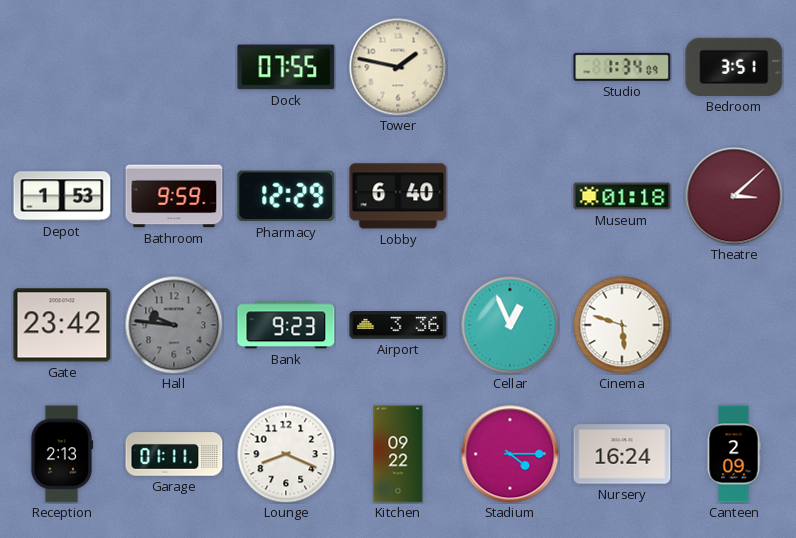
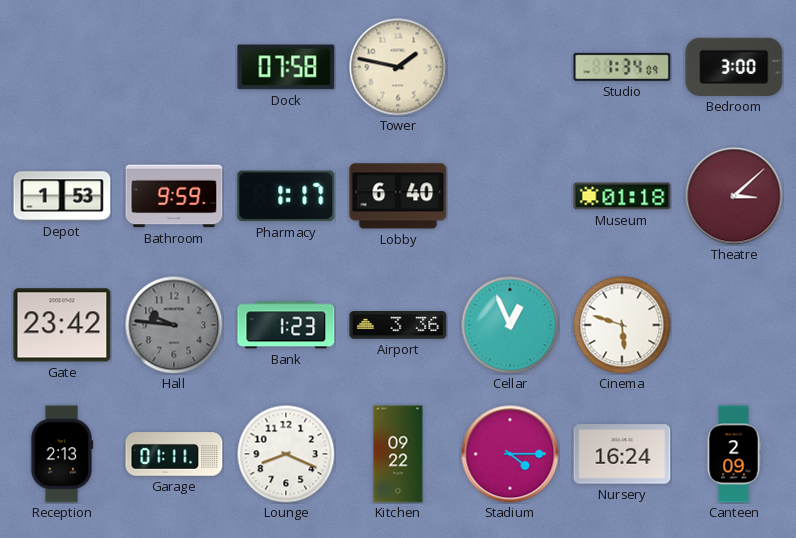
Dock: 07:55 -> 07:58 (286, 67)
Bedroom: 3:51 -> 3:00 (734, 67)
Pharmacy: 12:29 -> 1:17 (286, 196)
Bank: 9:23 -> 1:23 (286, 325)
